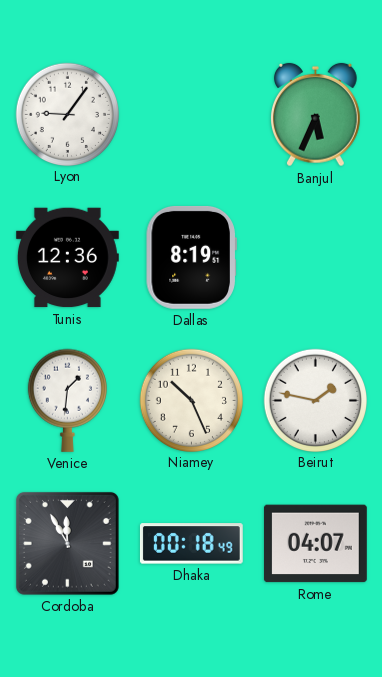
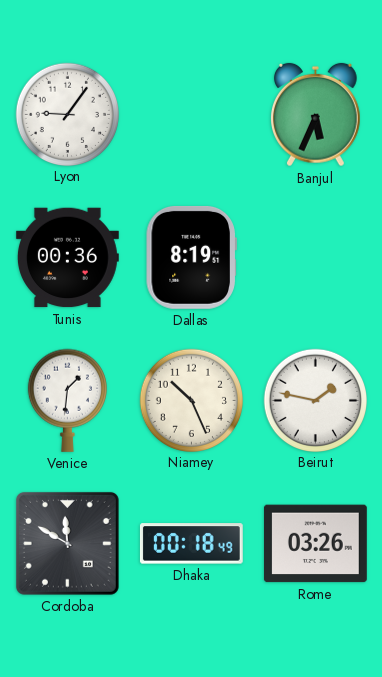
Tunis: 12:36 -> 00:36 (67, 258)
Cordoba: 11:55 -> 11:50 (67, 543)
Rome: 04:07 -> 03:26 (315, 544)
